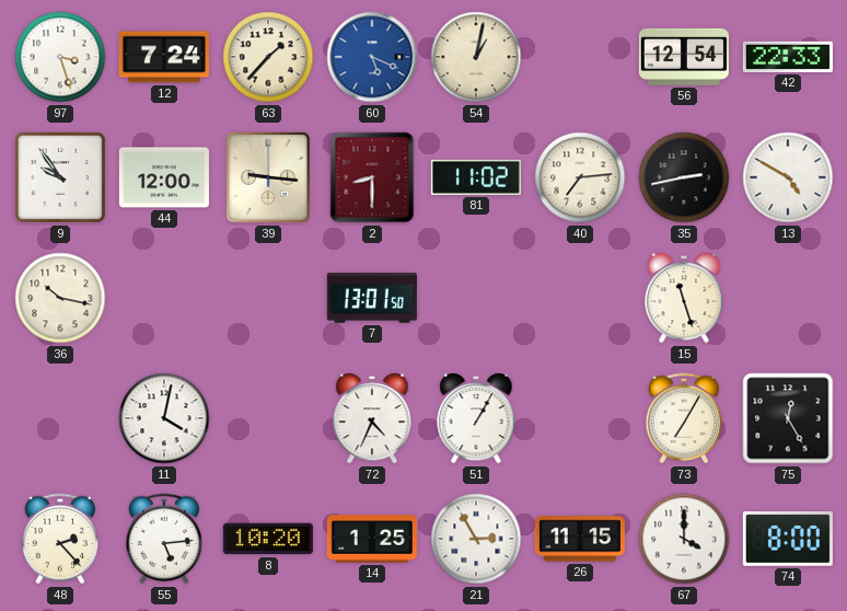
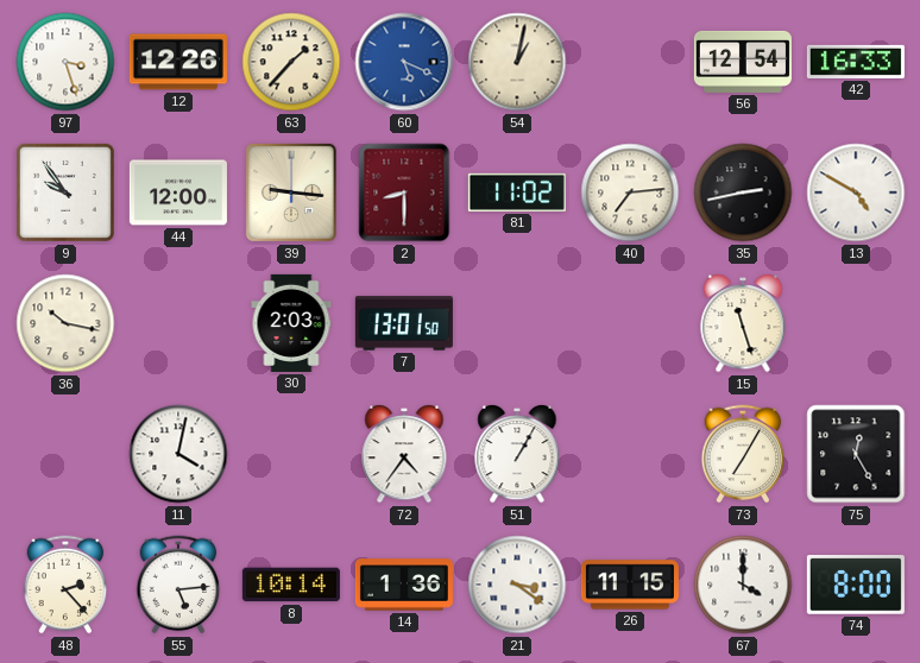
12: 7:24 -> 12:26 (178, 62)
42: 22:33 -> 16:33 (856, 62)
30: none -> 2:03 (291, 323)
72: 4:34 -> 4:36 (404, 454)
8: 10:20 -> 10:14 (291, 585)
14: 1:25 -> 1:36 (404, 585)
21: 2:55 -> 3:21 (517, 585)
